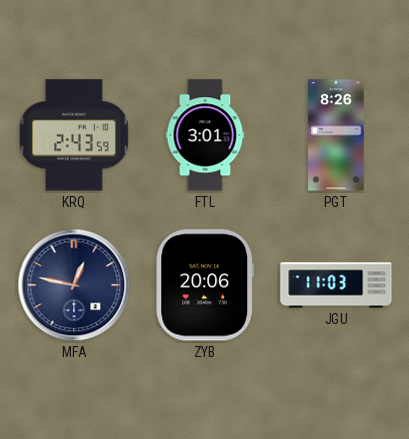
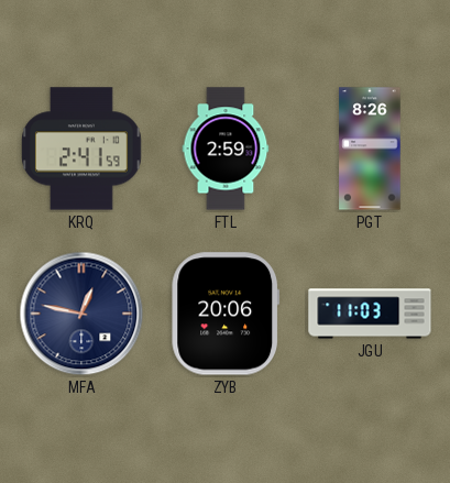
KRQ: 2:43 -> 2:41 (83, 149)
FTL: 3:01 -> 2:59 (226, 149)
